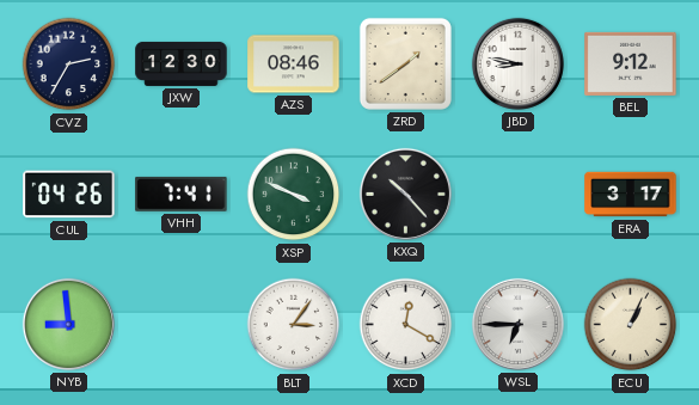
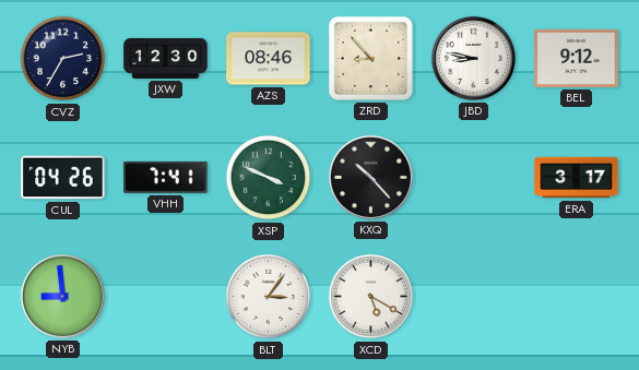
ZRD: 1:39 -> 8:53 (370, 58)
XCD: 12:20 -> 5:20 (371, 297)
WSL: 6:45 -> none (517, 324)
ECU: 1:04 -> none (631, 325)
